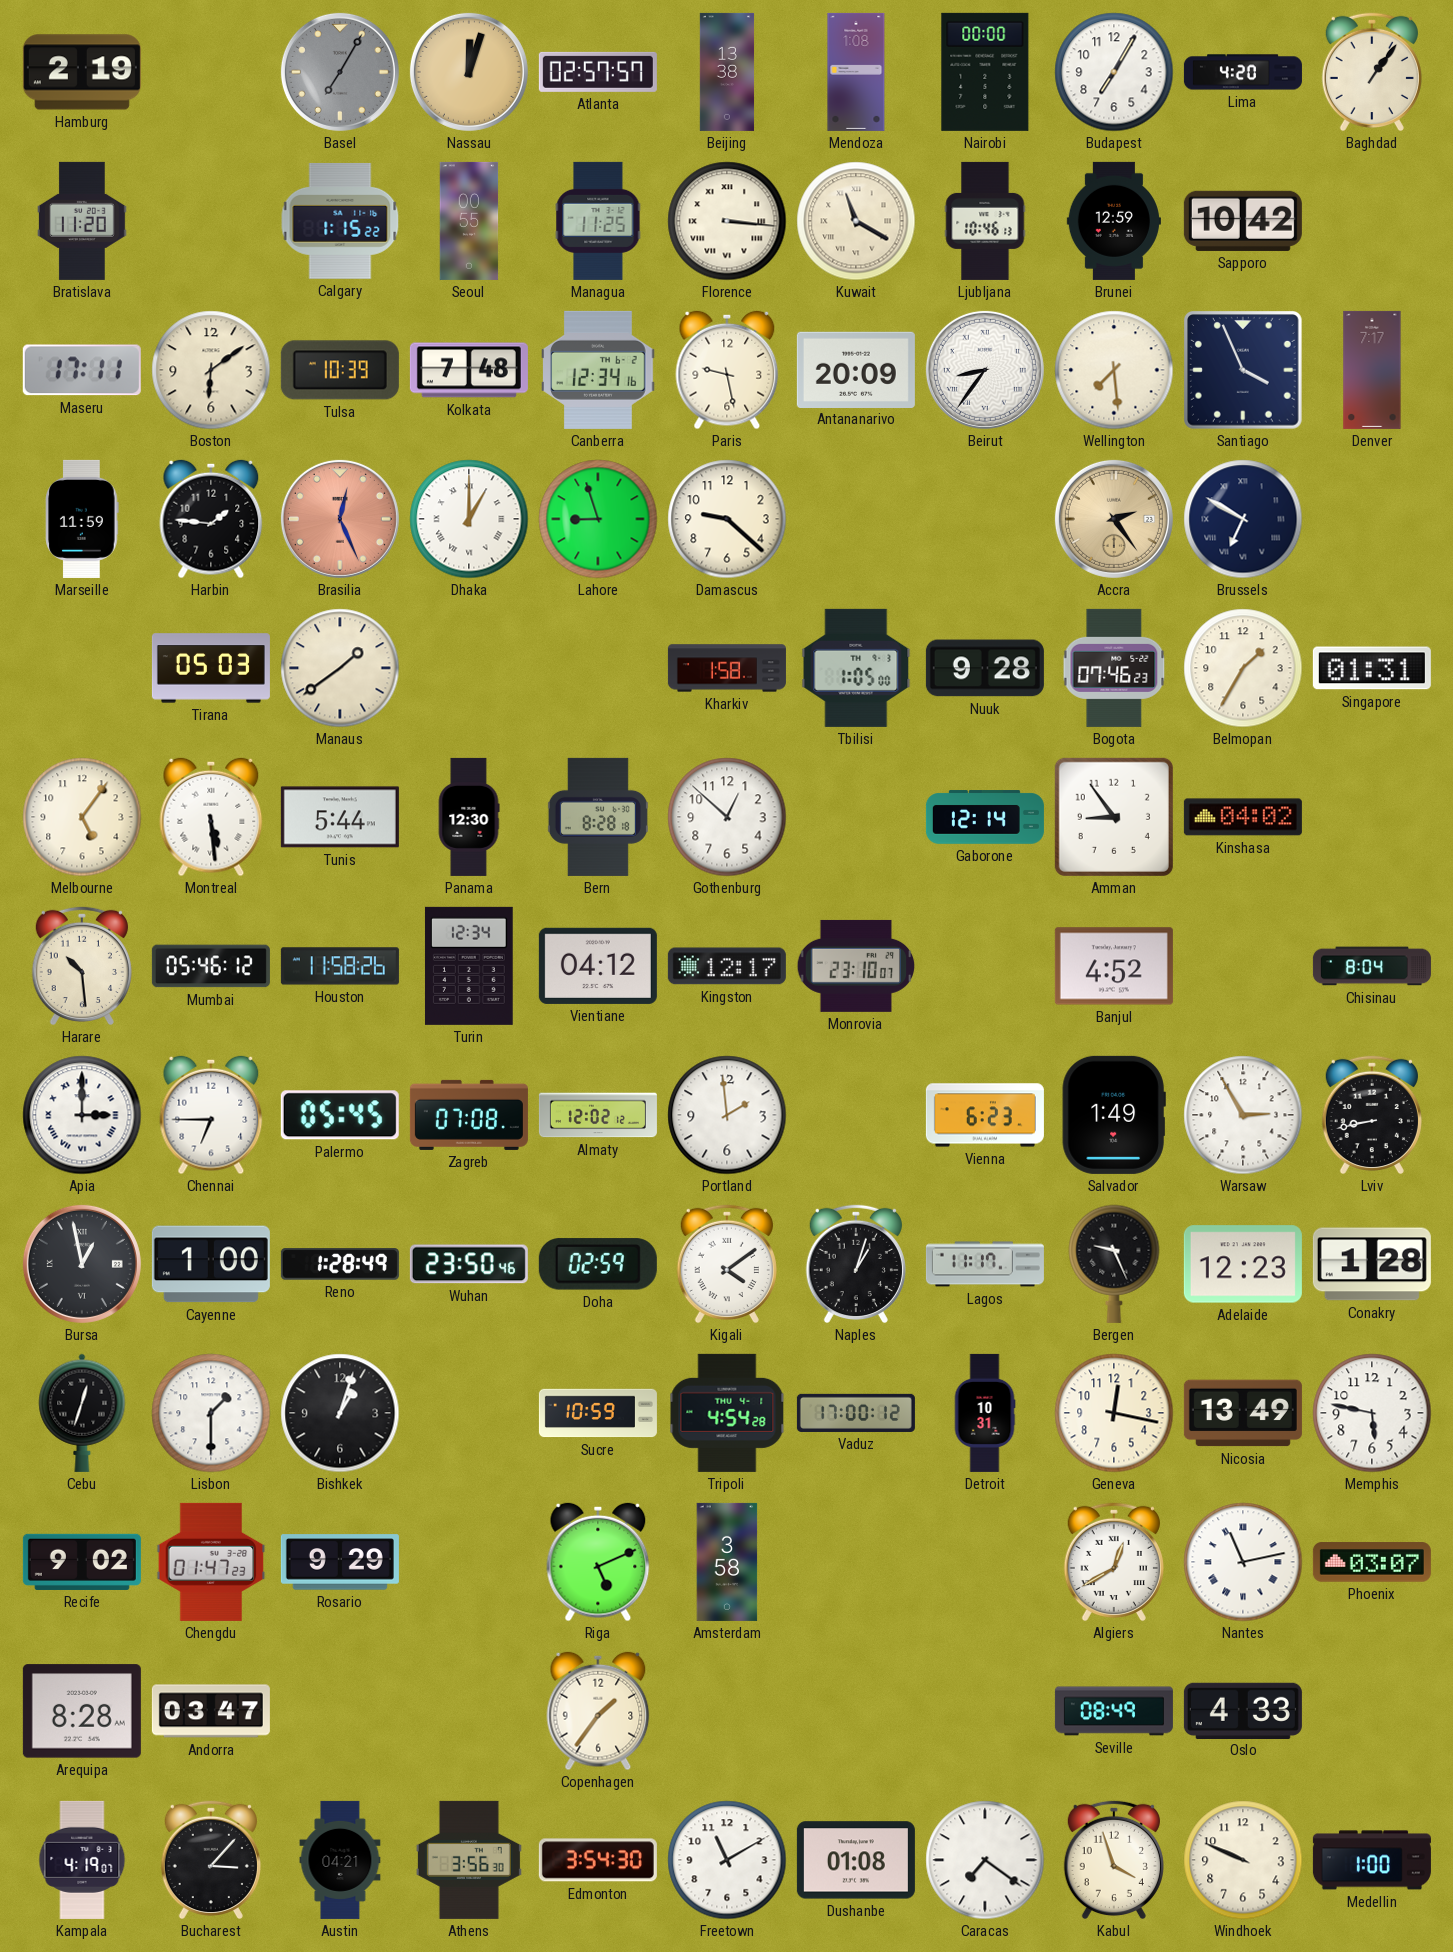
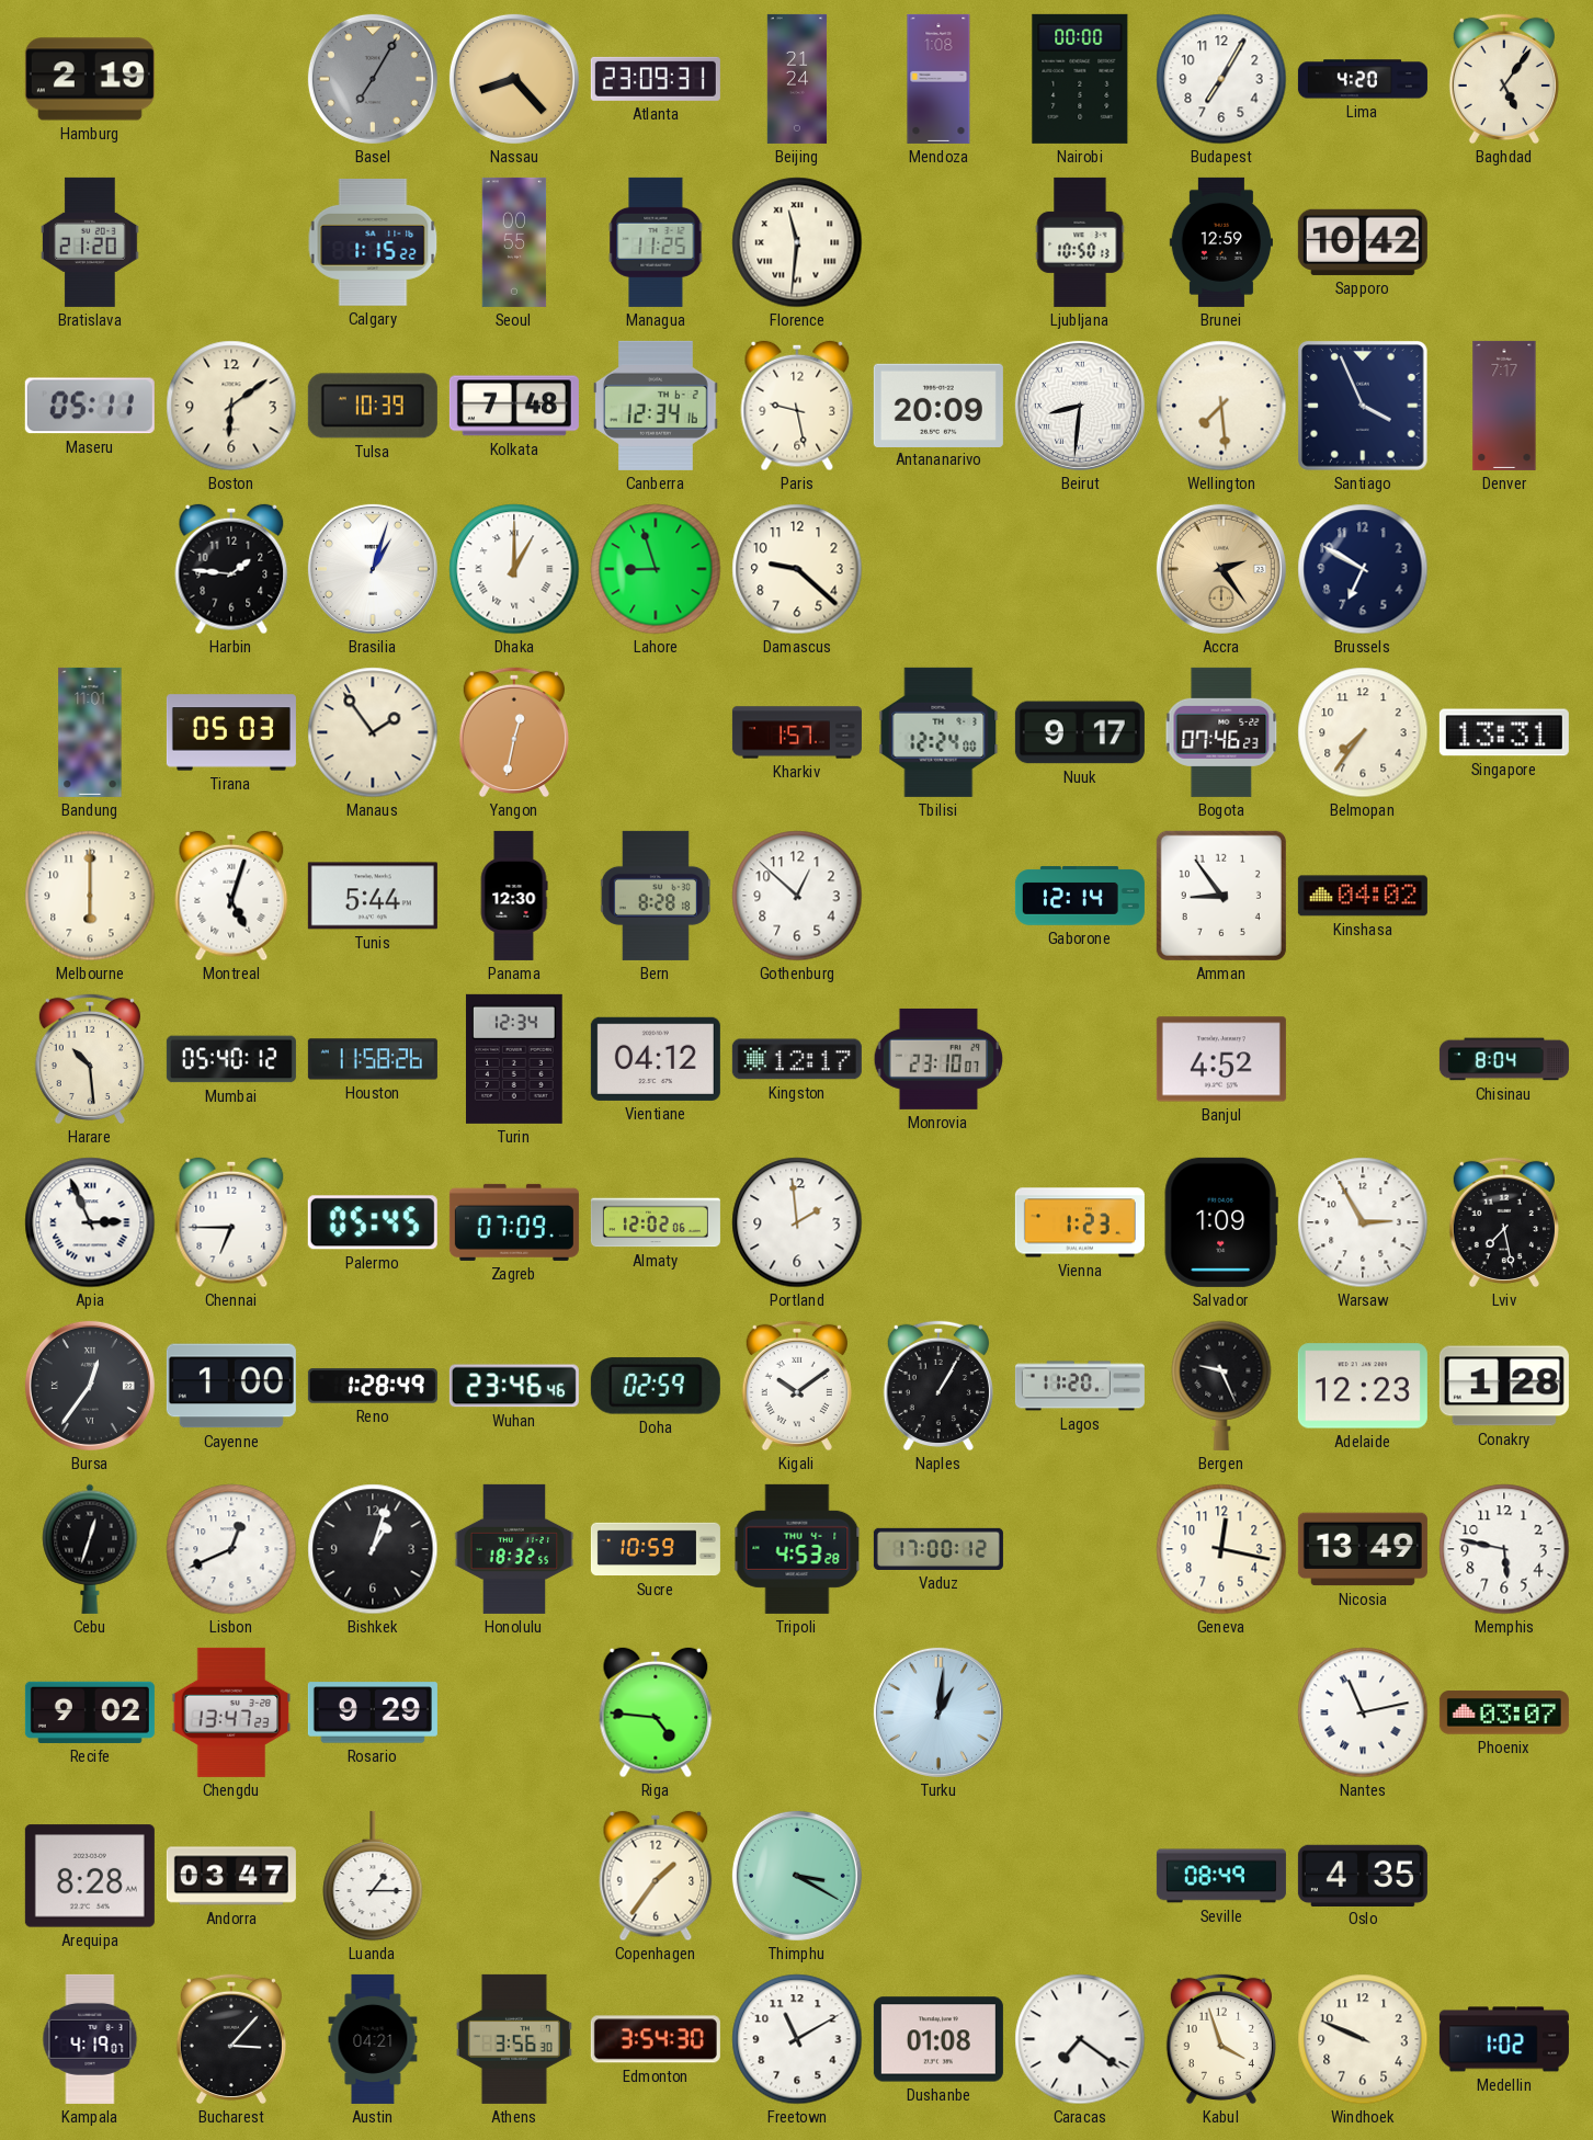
Nassau: 12:03 -> 8:23 (514, 79)
Atlanta: 02:57 -> 23:09 (656, 79)
Beijing: 13:38 -> 21:24 (797, 79)
Baghdad: 1:06 -> 5:06 (1504, 79)
Bratislava: 11:20 -> 21:20 (90, 242)
Florence: 3:16 -> 11:31 (797, 242)
Kuwait: 11:20 -> none (856, 221)
Ljubljana: 10:46 -> 10:50 (1080, 242)
Maseru: 17:11 -> 05:11 (90, 406)
Beirut: 8:36 -> 8:31 (1080, 406)
Marseille: 11:59 -> none (82, 519)
Brasilia: 12:26 -> 1:03 (373, 569)
Brasilia dial: salmon -> white (373, 569)
Brussels numerals: Roman -> Arabic (1363, 569)
Bandung: none -> 11:01 (90, 732)
Manaus: 1:39 -> 1:54 (373, 732)
Yangon: none -> 12:32 (514, 732)
Kharkiv: 1:58 -> 1:57 (797, 732)
Tbilisi: 1:05 -> 12:24 (938, 732)
Nuuk: 9:28 -> 9:17 (1080, 732)
Belmopan: 1:35 -> 7:36 (1363, 732)
Singapore: 01:31 -> 13:31 (1504, 732)
Melbourne: 5:06 -> 6:00 (90, 896)
Montreal: 5:29 -> 5:03 (231, 896)
Mumbai: 05:46 -> 05:40 (231, 1059)
Apia: 3:00 -> 2:56 (90, 1222)
Zagreb: 07:08 -> 07:09 (514, 1222)
Almaty: 12:02:12 -> 12:02:06 (656, 1222)
Vienna: 6:23 -> 1:23 (1080, 1222)
Salvador: 1:49 -> 1:09 (1221, 1222)
Lviv: 8:43 -> 7:28 (1504, 1222)
Bursa: 12:58 -> 12:36 (90, 1386)
Wuhan: 23:50 -> 23:46 (514, 1386)
Kigali: 4:09 -> 10:09 (797, 1386)
Naples: 1:03 -> 1:05 (938, 1386)
Lagos: 11:17 -> 11:20 (1080, 1386)
Lisbon: 1:30 -> 12:41 (231, 1549)
Honolulu: none -> 18:32 (514, 1549)
Tripoli: 4:54 -> 4:53 (797, 1549)
Detroit: 10:31 -> none (985, 1413)
Chengdu: 01:47 -> 13:47 (231, 1712)
Riga: 5:11 -> 4:46 (656, 1712)
Amsterdam: 3:58 -> none (727, 1562)
Turku: none -> 1:01 (938, 1712)
Algiers: 12:40 -> none (1114, 1562)
Luanda: none -> 1:15 (373, 1876)
Thimphu: none -> 3:20 (797, 1876)
Oslo: 4:33 -> 4:35 (1363, 1875)
Medellin: 1:00 -> 1:02 (1504, 2039)
